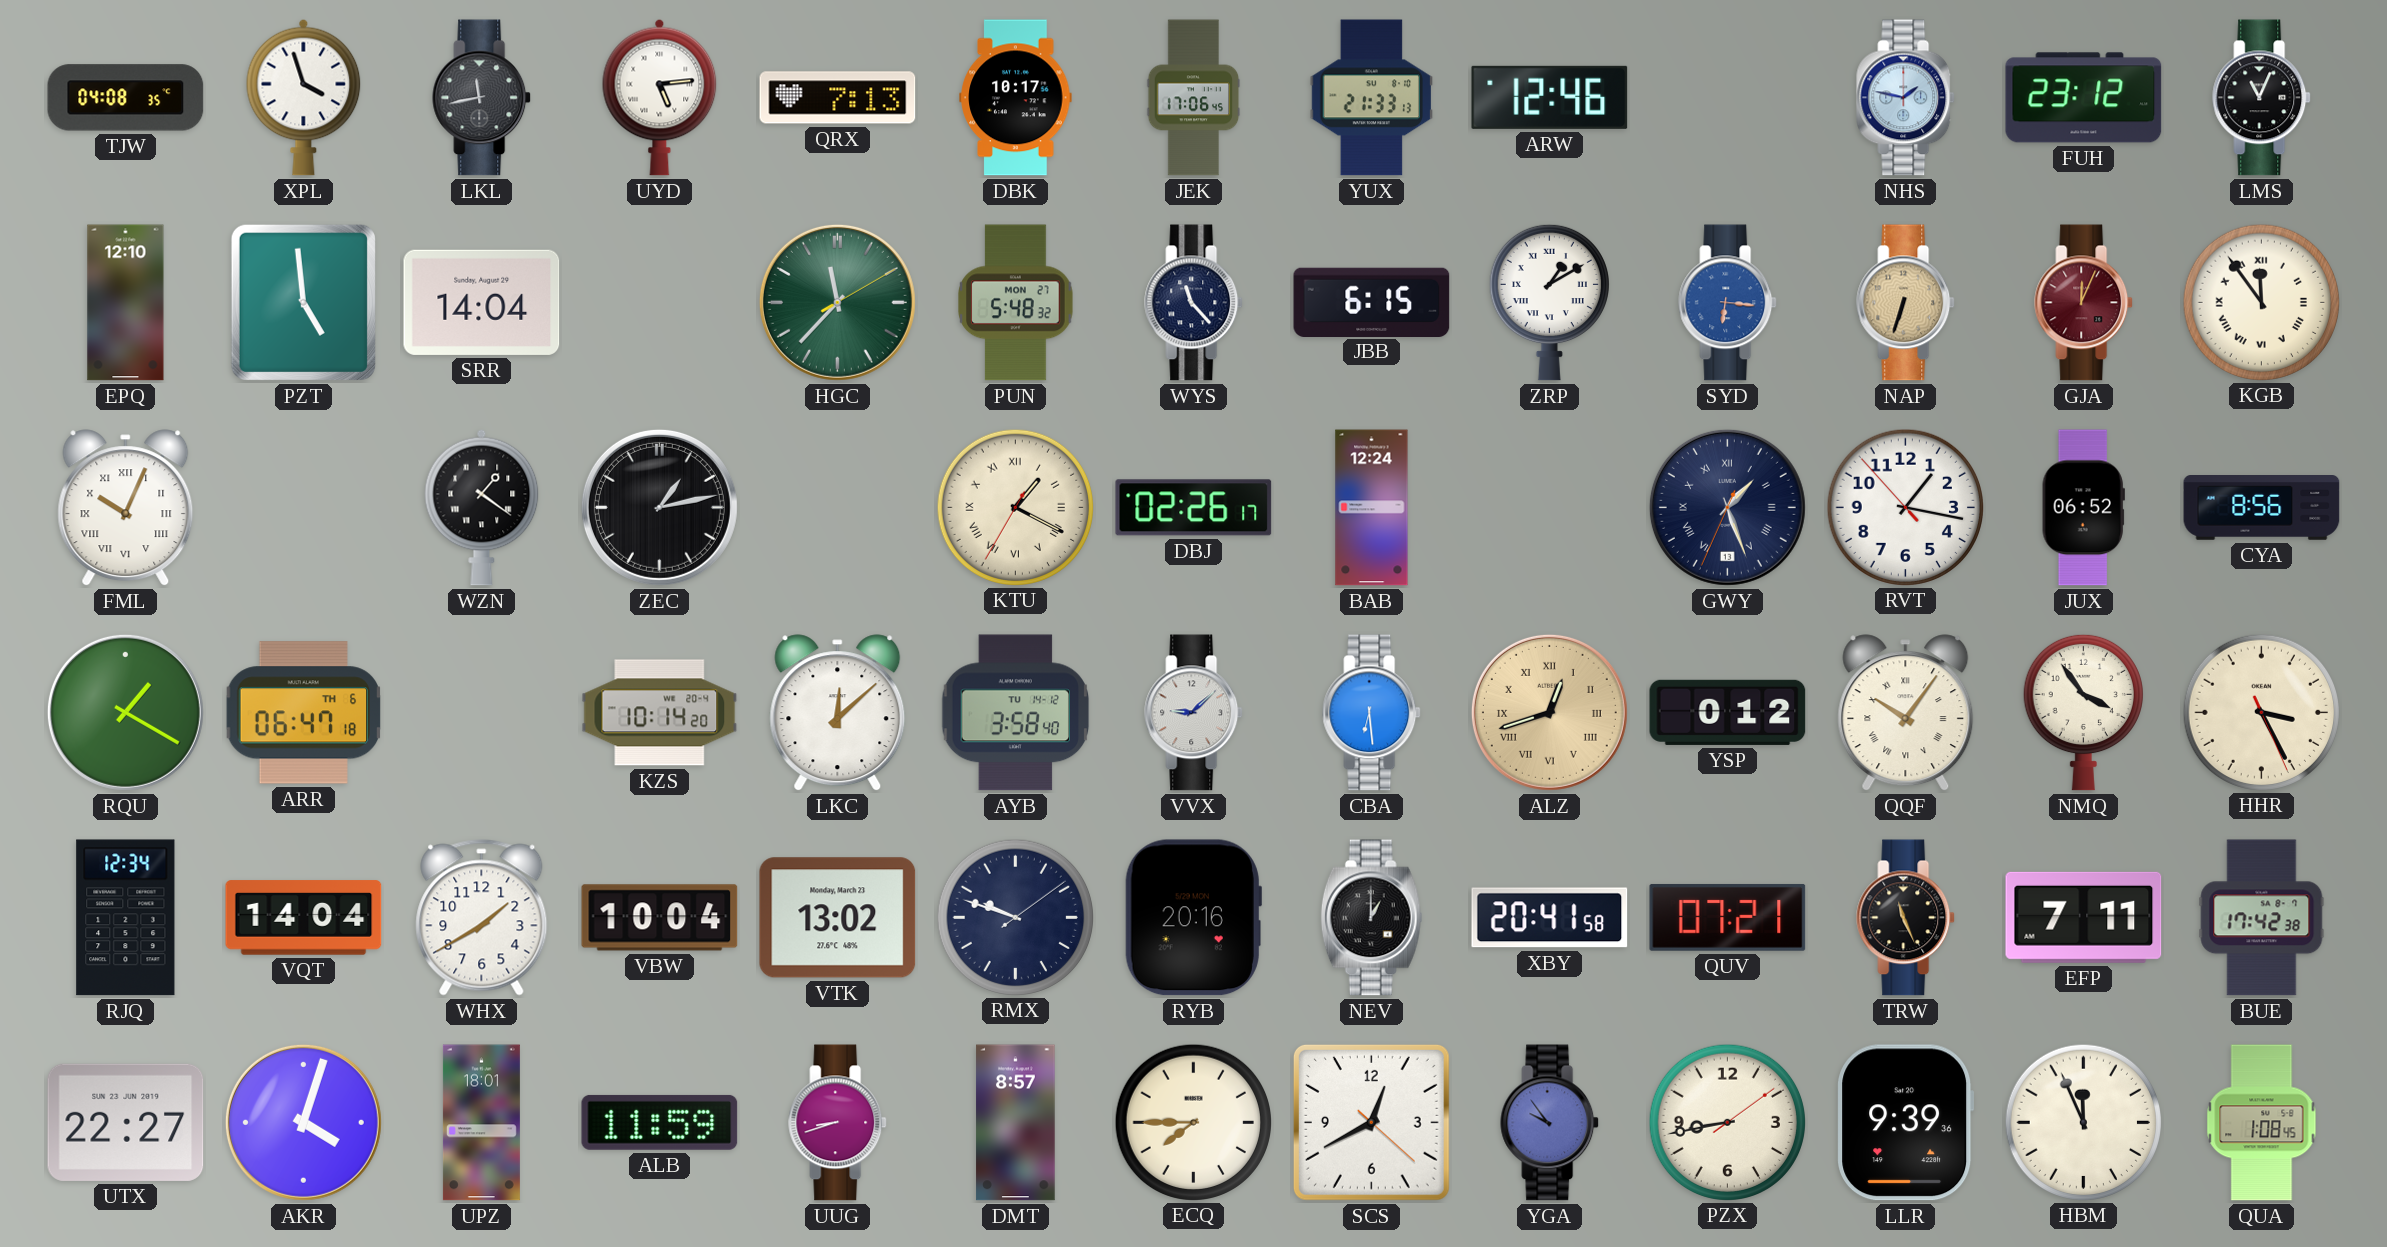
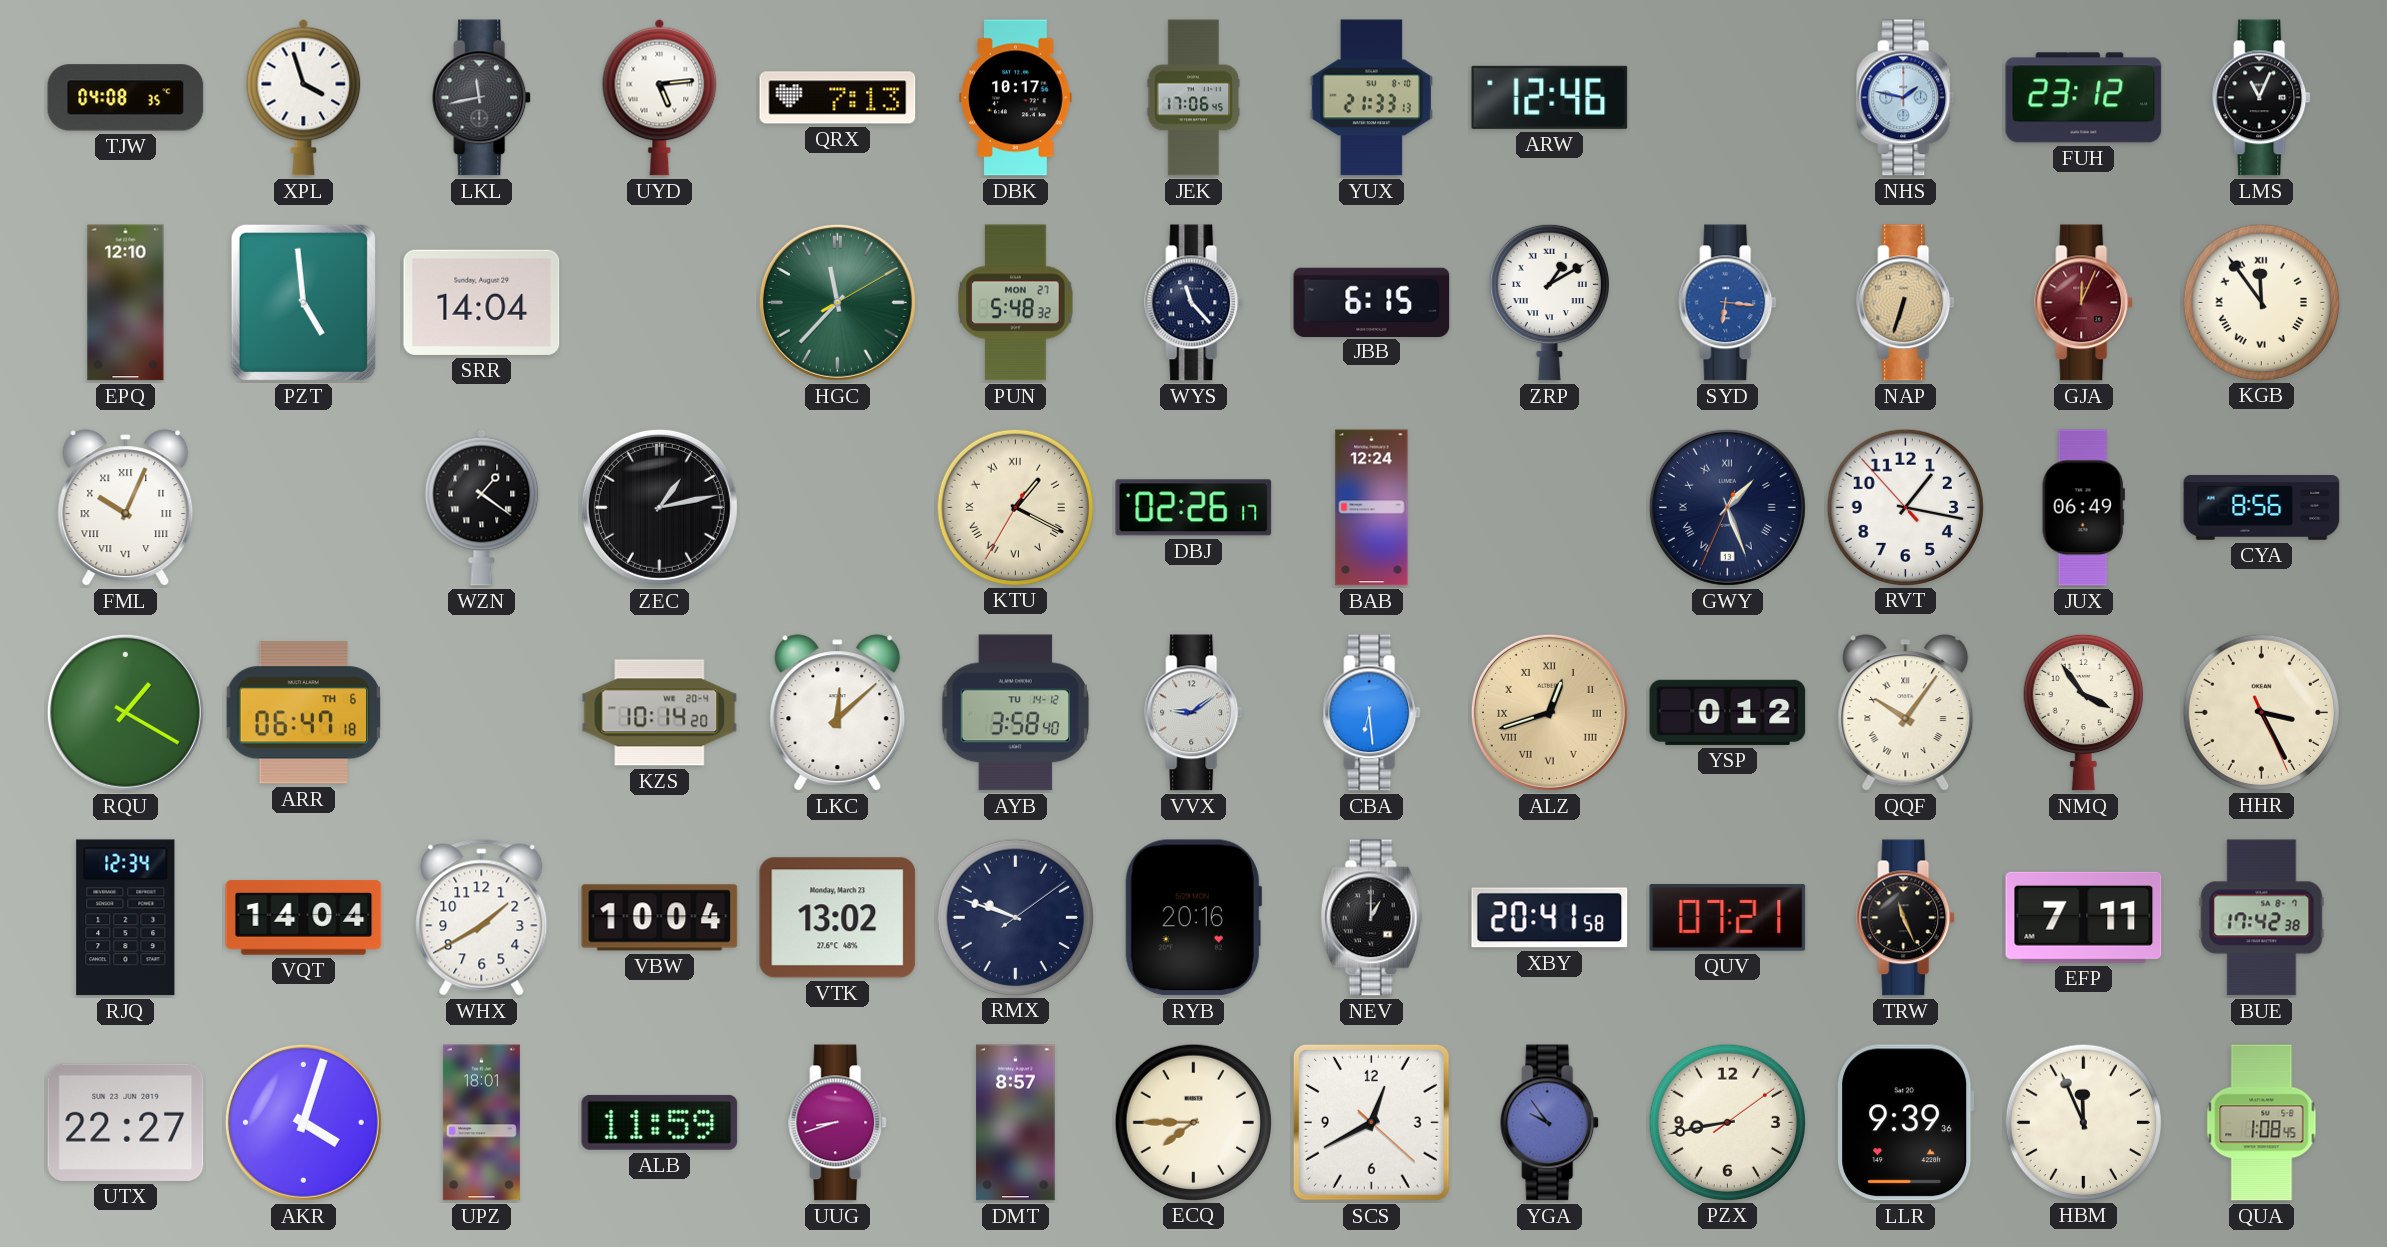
JUX: 06:52 -> 06:49 (2083, 508)
VVX: 9:08 -> 9:09 (1194, 713)
